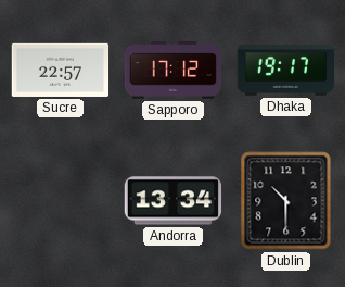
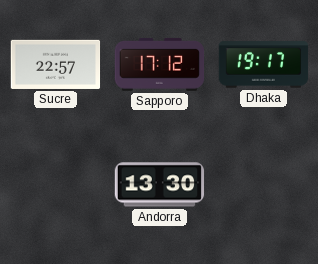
Andorra: 13:34 -> 13:30 (160, 185)
Dublin: 10:30 -> none (286, 201)
